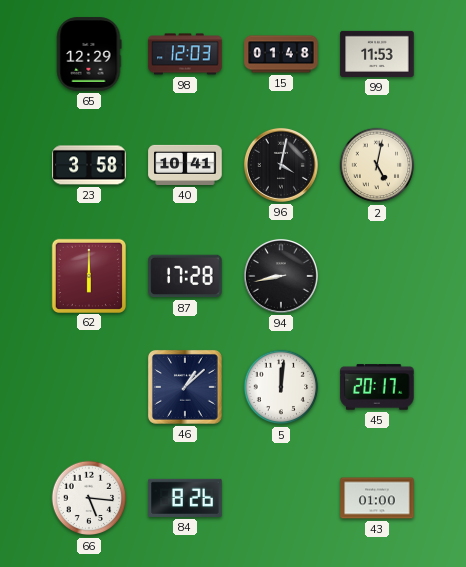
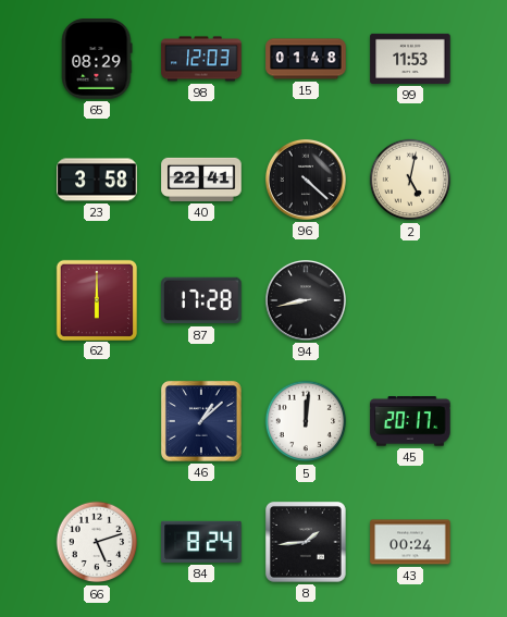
65: 12:29 -> 08:29 (97, 59)
40: 10:41 -> 22:41 (201, 180)
96: 4:02 -> 4:22 (306, 180)
66: 5:16 -> 5:12 (97, 542)
84: 8:26 -> 8:24 (201, 542)
8: none -> 1:44 (306, 542)
43: 01:00 -> 00:24 (410, 542)
